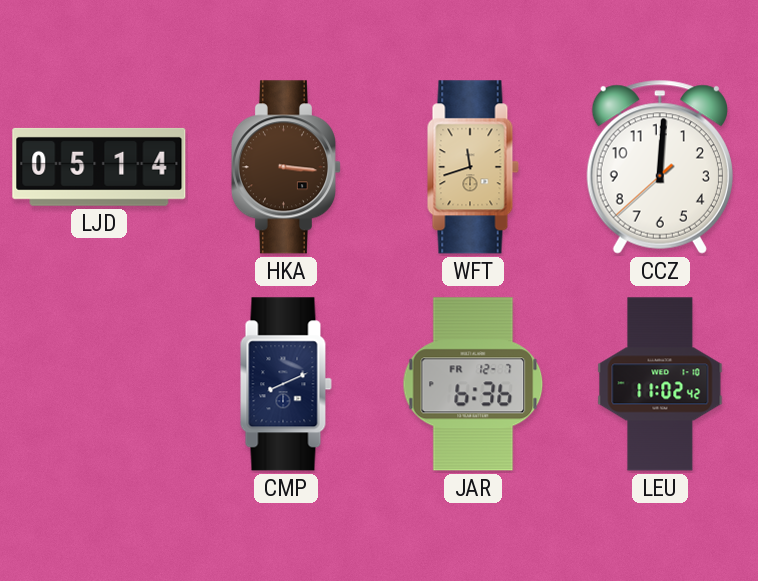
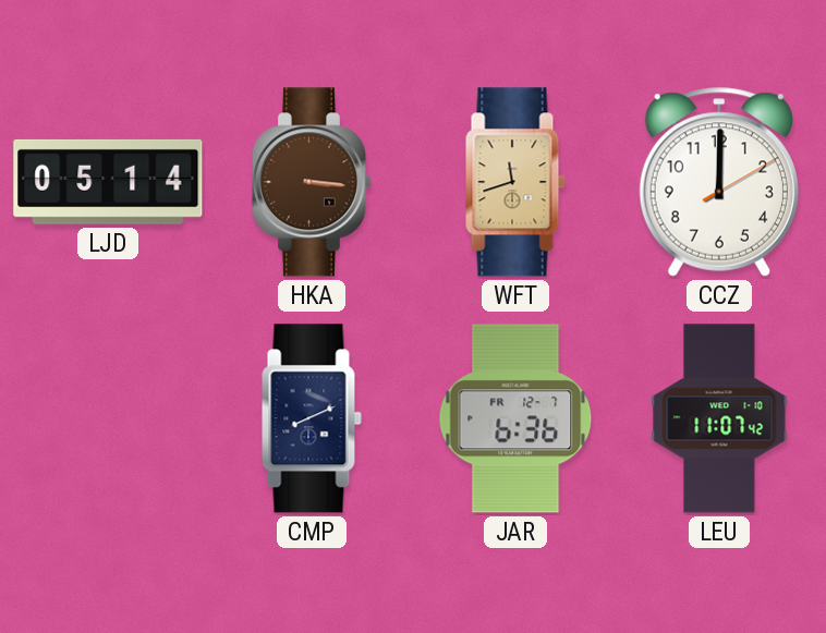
CCZ: 12:00:38 -> 12:00:10 (719, 182)
LEU: 11:02 -> 11:07 (719, 418)
